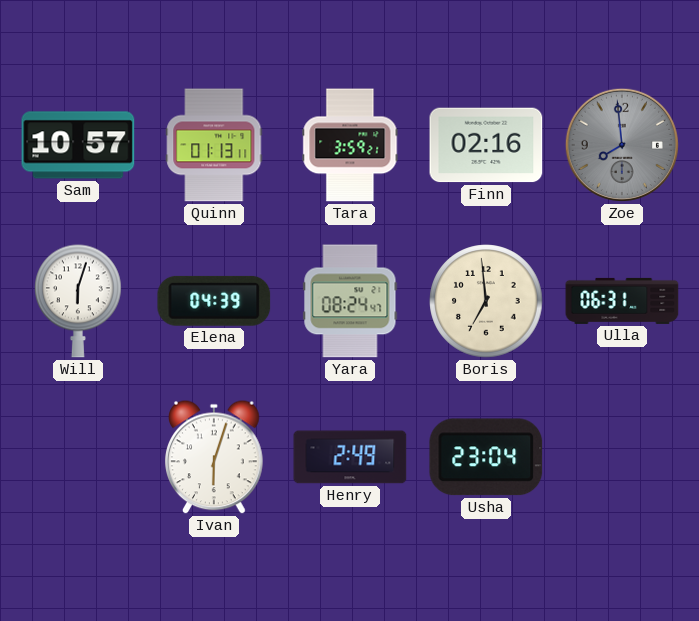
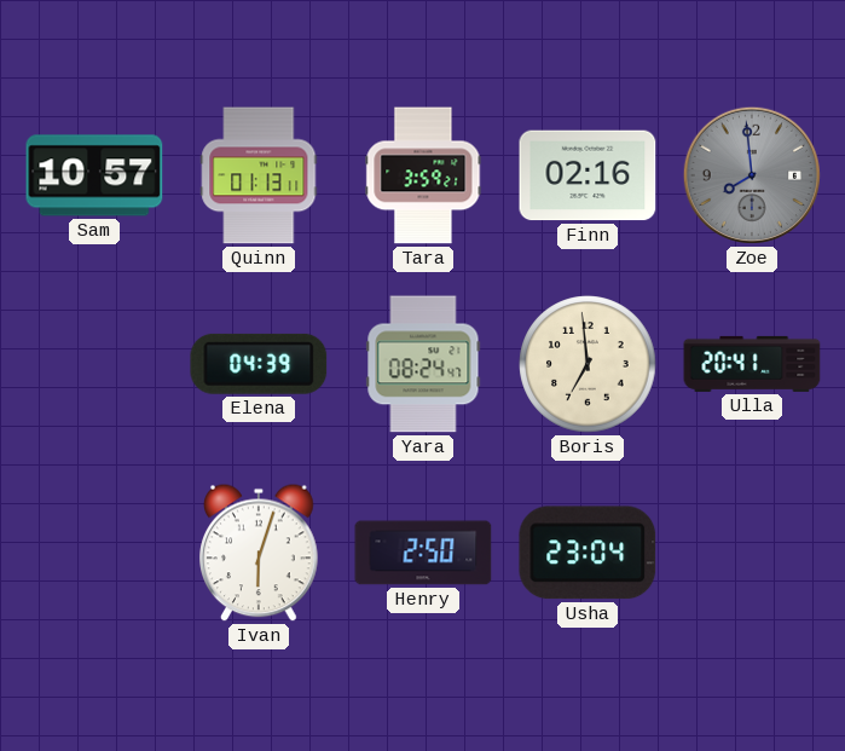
Will: 6:03 -> none (79, 301)
Ulla: 06:31 -> 20:41 (752, 364)
Henry: 2:49 -> 2:50 (423, 553)
